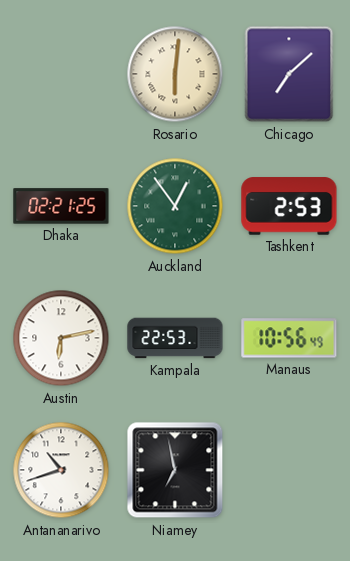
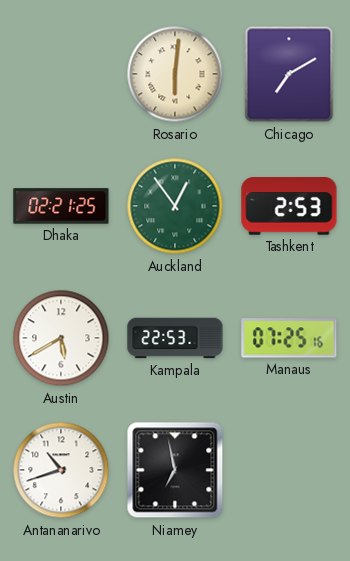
Chicago: 7:08 -> 7:10 (289, 74)
Austin: 6:13 -> 5:40 (61, 338)
Manaus: 10:56 -> 07:25 (289, 338)
